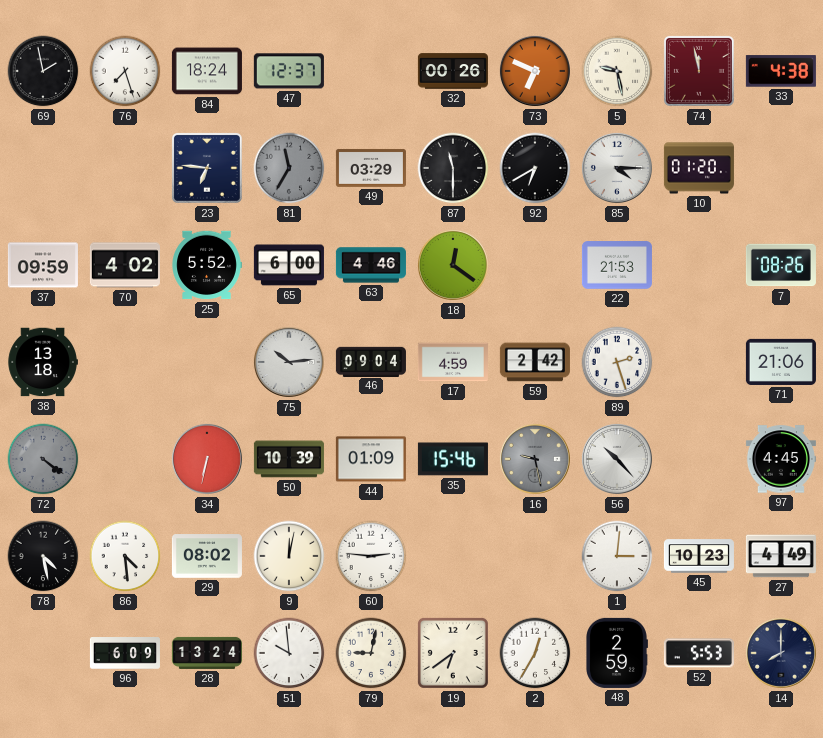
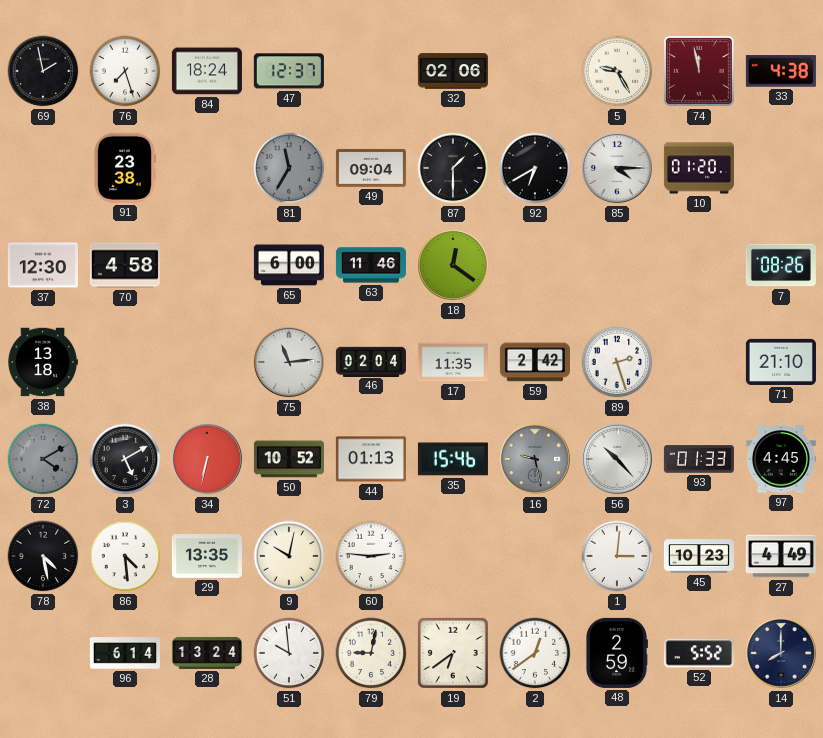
32: 00:26 -> 02:06 (453, 71)
73: 6:49 -> none (535, 71)
5: 9:28 -> 9:25 (617, 71)
91: none -> 23:38 (124, 168)
23: 6:46 -> none (207, 168)
49: 03:29 -> 09:04 (371, 168)
87: 11:30 -> 1:30 (453, 168)
37: 09:59 -> 12:30 (43, 265)
70: 4:02 -> 4:58 (125, 265)
25: 5:52 -> none (207, 265)
63: 4:46 -> 11:46 (371, 265)
22: 21:53 -> none (617, 265)
75: 10:14 -> 11:14 (289, 362)
46: 09:04 -> 02:04 (371, 361)
17: 4:59 -> 11:35 (453, 362)
71: 21:06 -> 21:10 (781, 362)
72: 4:21 -> 4:10 (43, 459)
3: none -> 5:10 (125, 459)
50: 10:39 -> 10:52 (289, 459)
44: 01:09 -> 01:13 (371, 459)
93: none -> 01:33 (699, 459)
29: 08:02 -> 13:35 (207, 556)
9: 12:02 -> 10:02 (289, 556)
96: 6:09 -> 6:14 (125, 653)
2: 12:35 -> 12:39 (535, 653)
52: 5:53 -> 5:52 (699, 653)
